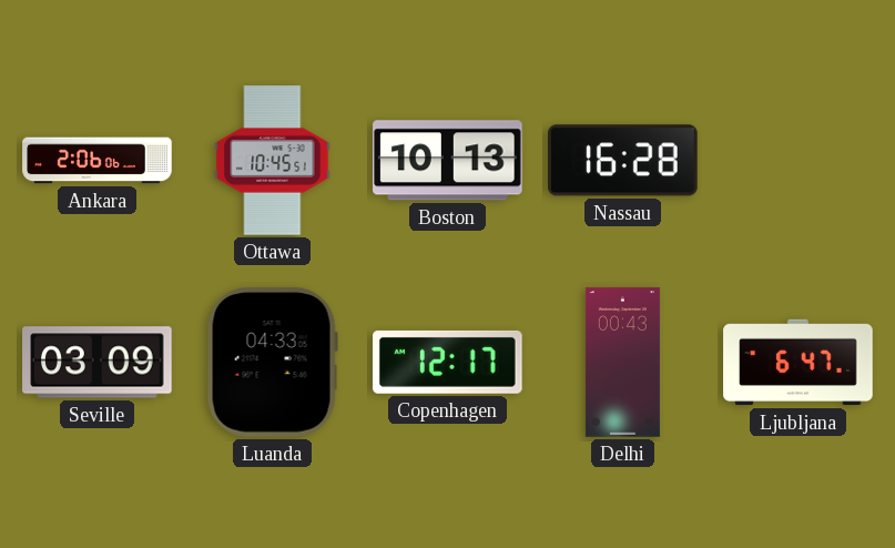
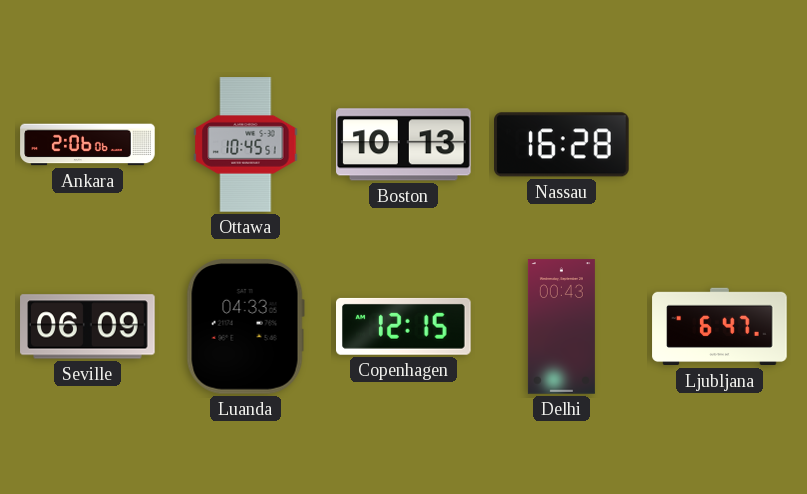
Seville: 03:09 -> 06:09 (88, 327)
Copenhagen: 12:17 -> 12:15 (404, 326)
